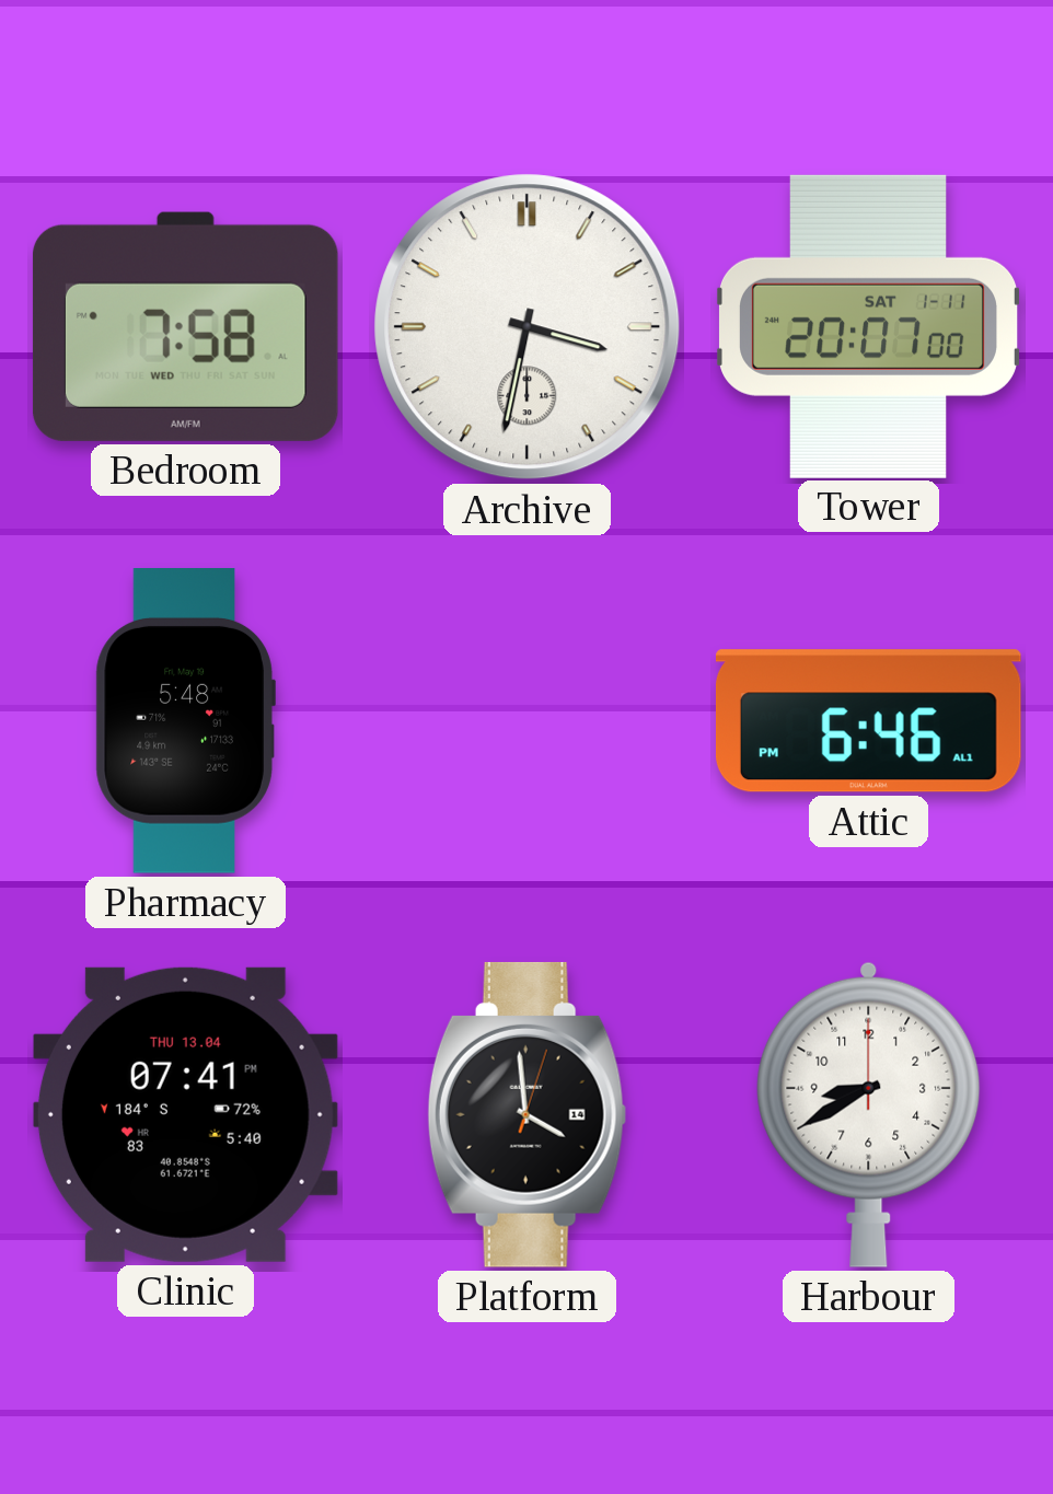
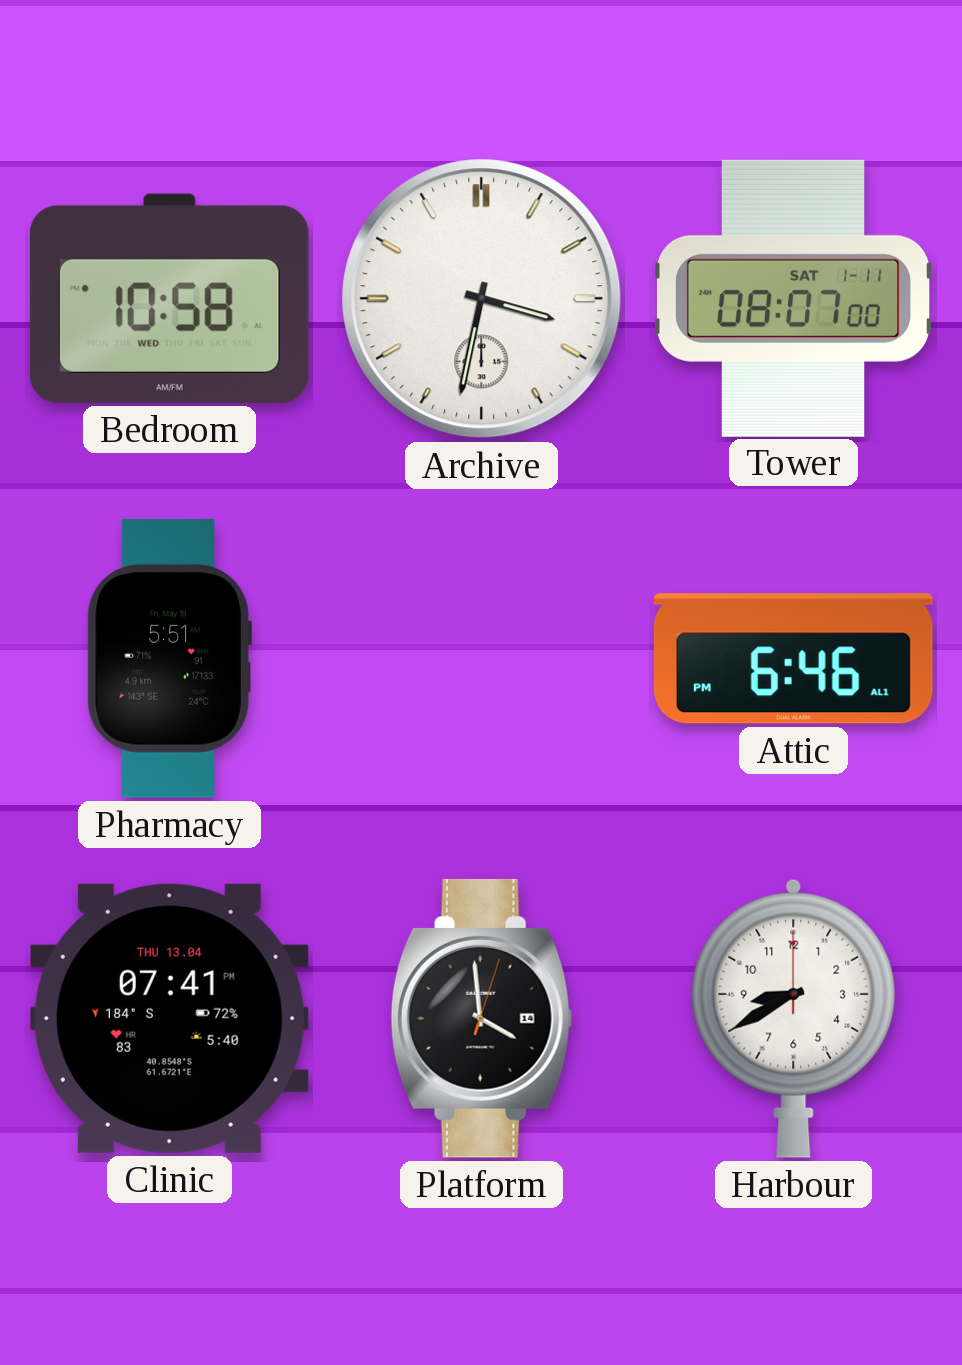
Bedroom: 7:58 -> 10:58 (169, 298)
Tower: 20:07 -> 08:07 (794, 298)
Pharmacy: 5:48 -> 5:51 (169, 659)
